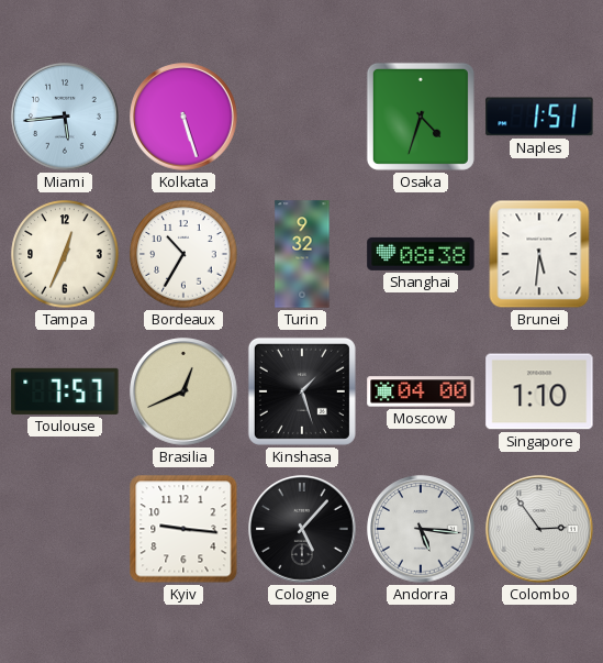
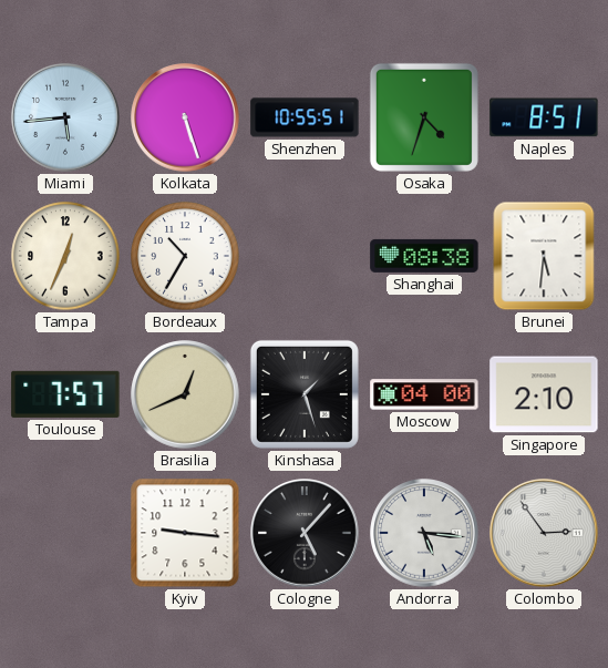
Shenzhen: none -> 10:55 (305, 117)
Naples: 1:51 -> 8:51 (544, 117)
Turin: 9:32 -> none (302, 254)
Singapore: 1:10 -> 2:10 (544, 394)
